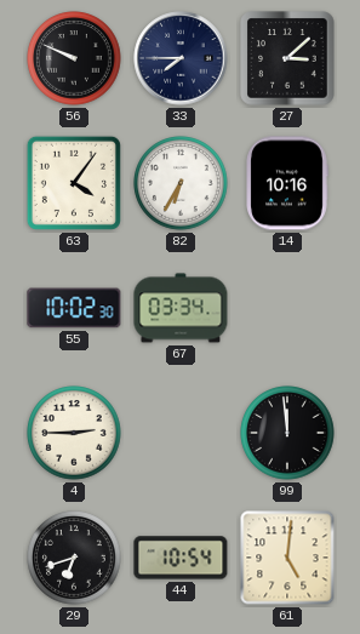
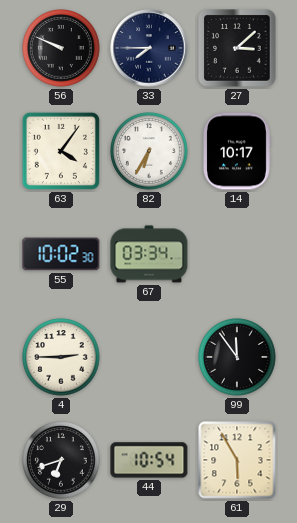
14: 10:16 -> 10:17 (237, 151)
99: 11:59 -> 11:54 (237, 357)
61: 5:01 -> 5:55 (237, 460)
